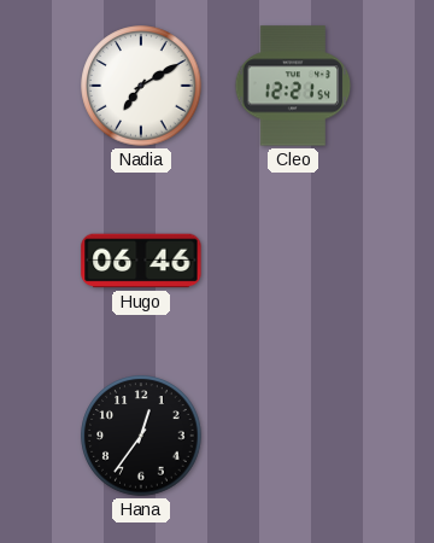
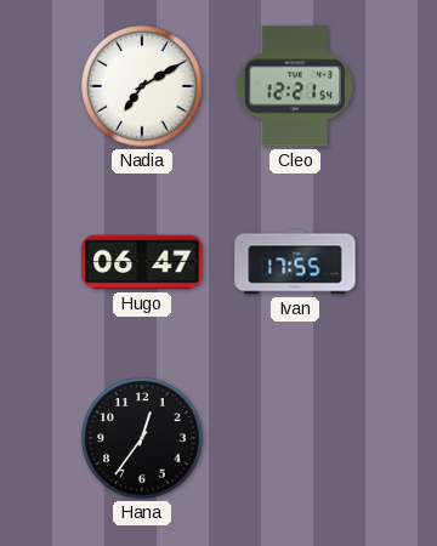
Hugo: 06:46 -> 06:47 (142, 262)
Ivan: none -> 17:55 (295, 262)
